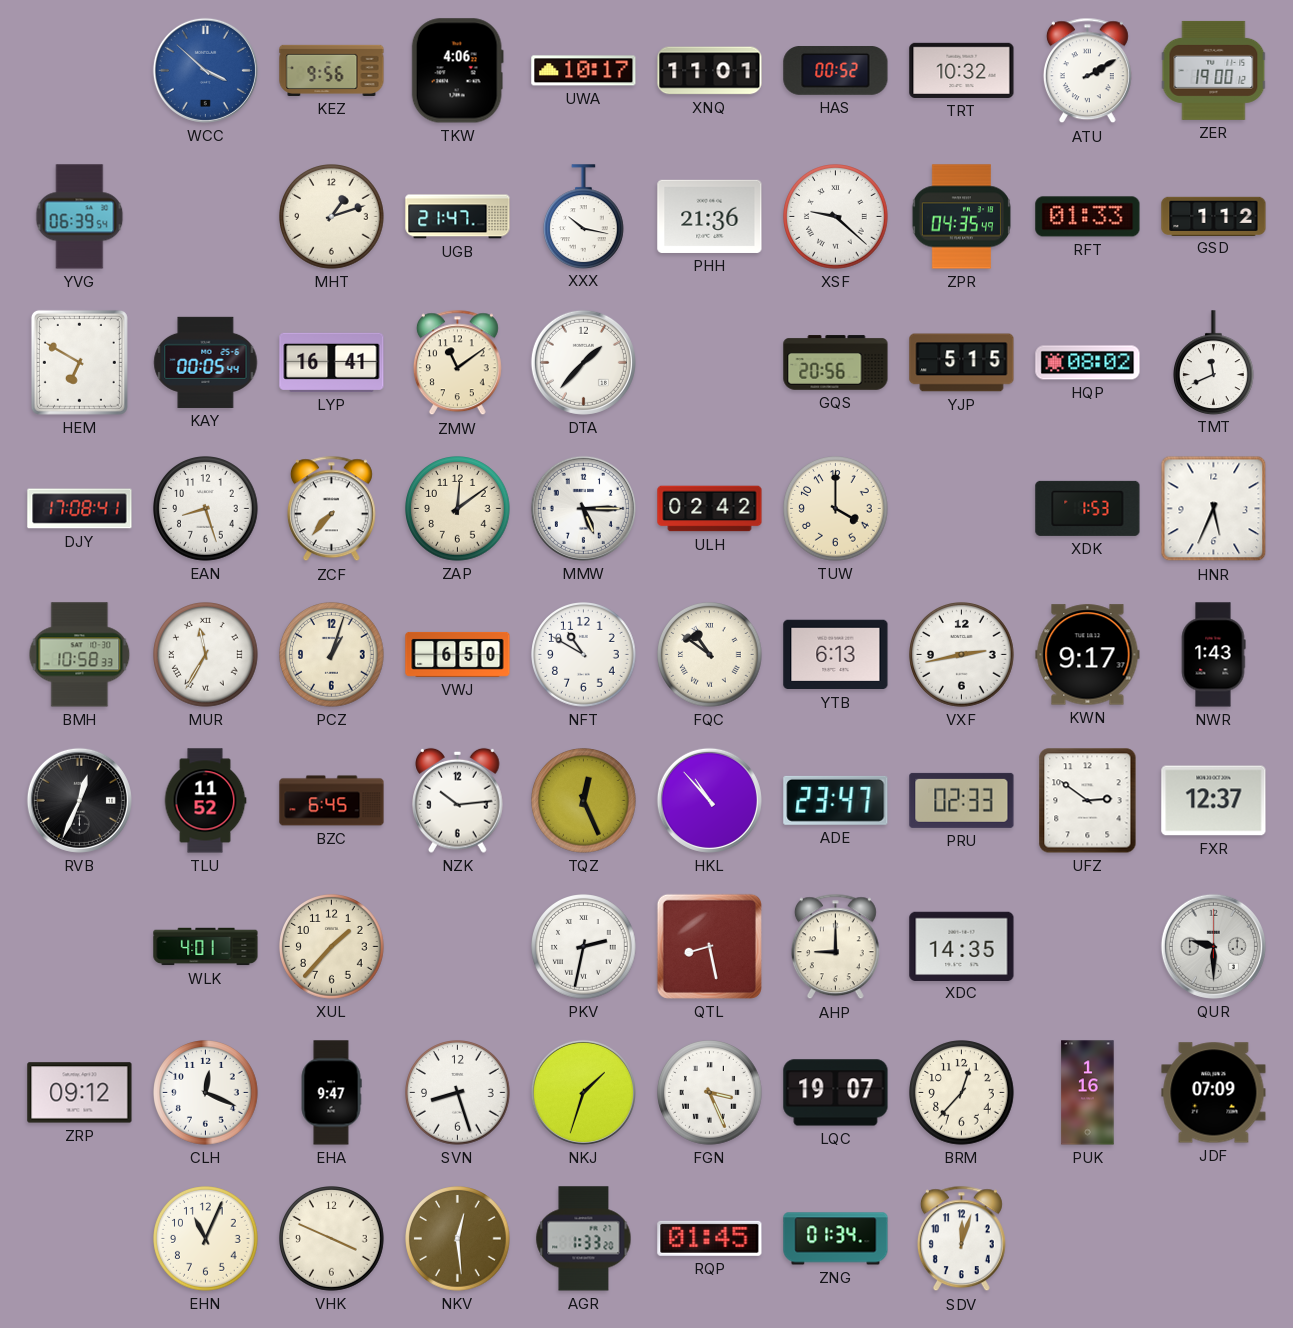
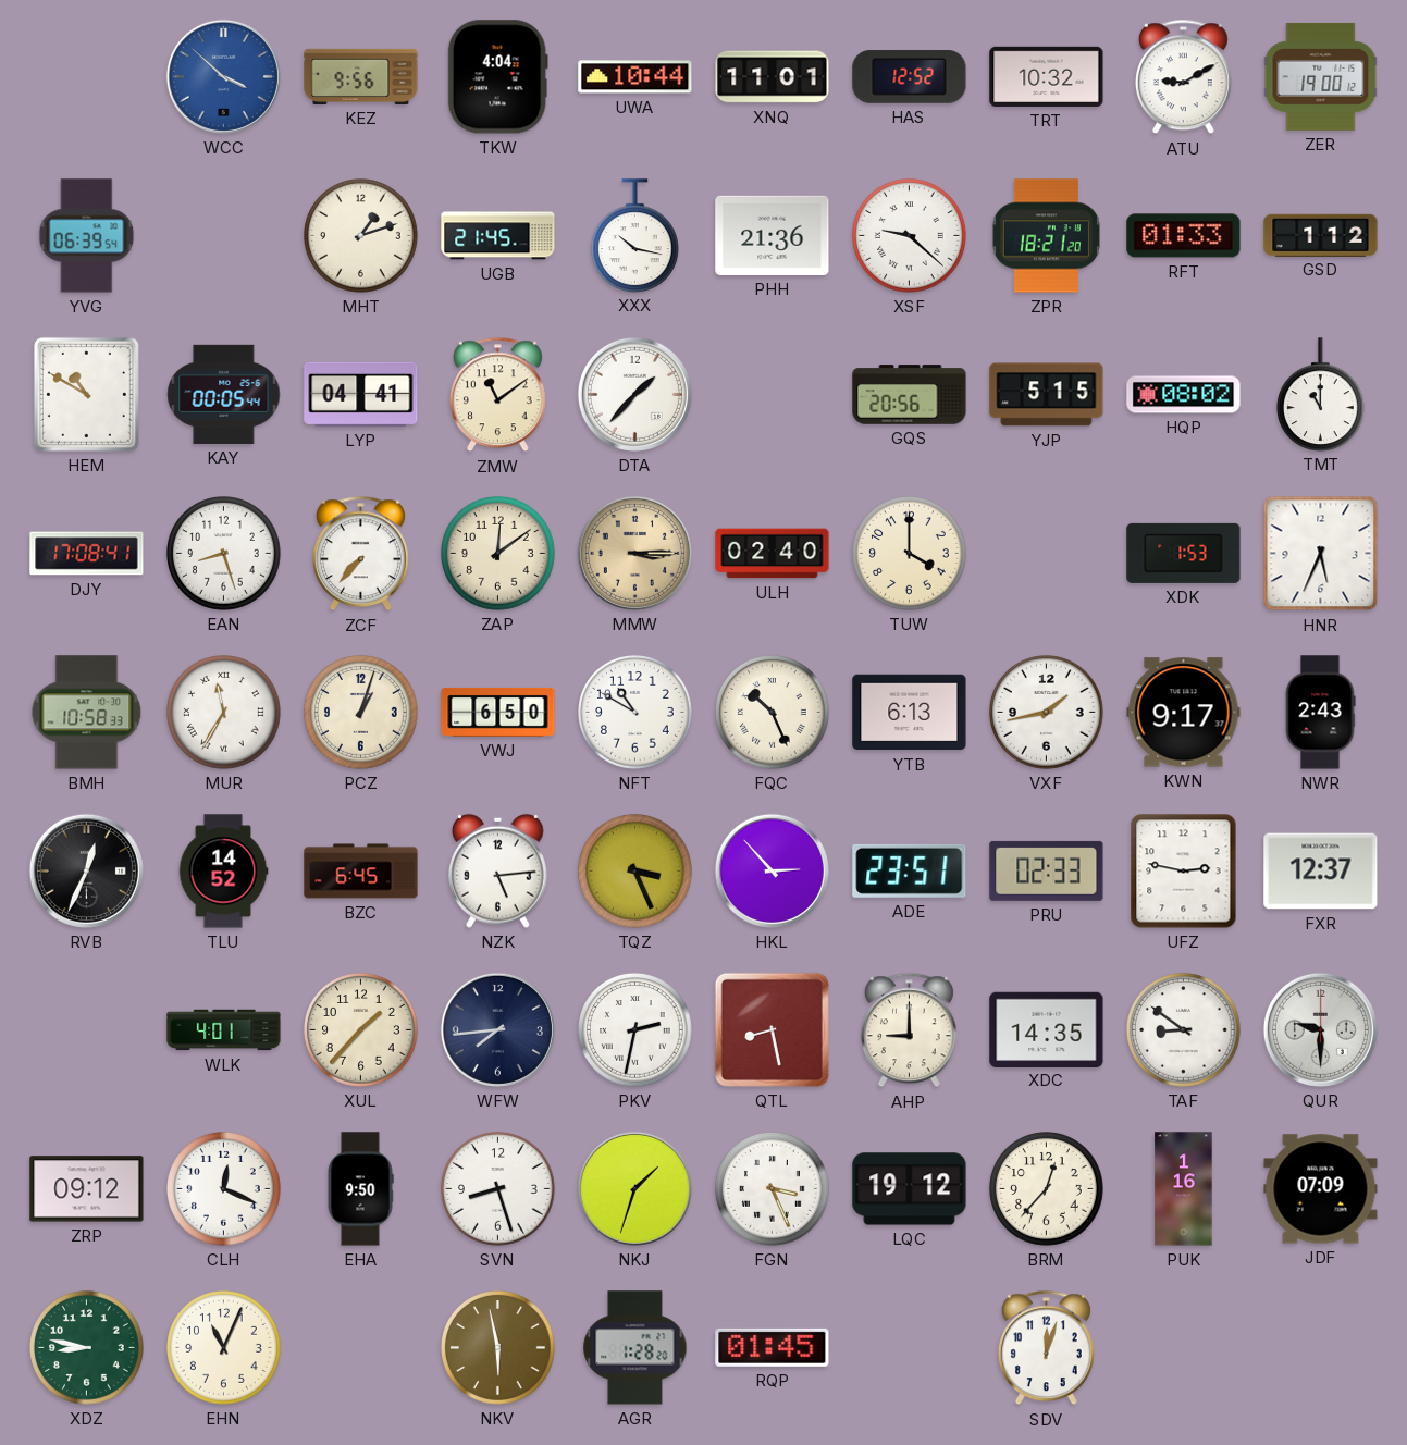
TKW: 4:06 -> 4:04 (497, 77)
UWA: 10:17 -> 10:44 (635, 77)
HAS: 00:52 -> 12:52 (910, 77)
ATU: 2:10 -> 9:10 (1183, 77)
UGB: 21:47 -> 21:45 (498, 236)
ZPR: 04:35 -> 18:21 (1046, 236)
HEM: 6:50 -> 10:50 (86, 394)
LYP: 16:41 -> 04:41 (361, 394)
TMT: 11:41 -> 11:00 (1321, 394)
MMW: 5:15 -> 3:15 (634, 553)
MMW dial: white -> champagne (634, 553)
ULH: 02:42 -> 02:40 (773, 554)
FQC: 10:51 -> 10:26 (773, 713)
VXF: 2:43 -> 1:43 (1047, 713)
NWR: 1:43 -> 2:43 (1320, 713)
TLU: 11:52 -> 14:52 (223, 872)
NZK: 10:14 -> 5:14 (498, 870)
TQZ: 12:26 -> 3:26 (635, 872)
HKL: 10:53 -> 2:53 (772, 870)
ADE: 23:47 -> 23:51 (910, 870)
UFZ: 2:51 -> 2:47 (1184, 872)
WFW: none -> 7:44 (497, 1029)
TAF: none -> 8:51 (1184, 1030)
EHA: 9:47 -> 9:50 (360, 1189)
LQC: 19:07 -> 19:12 (910, 1189)
XDZ: none -> 8:47 (87, 1348)
VHK: 3:49 -> none (332, 1239)
NKV: 12:29 -> 5:58 (498, 1348)
AGR: 1:33 -> 1:28 (635, 1348)
ZNG: 01:34 -> none (836, 1239)
